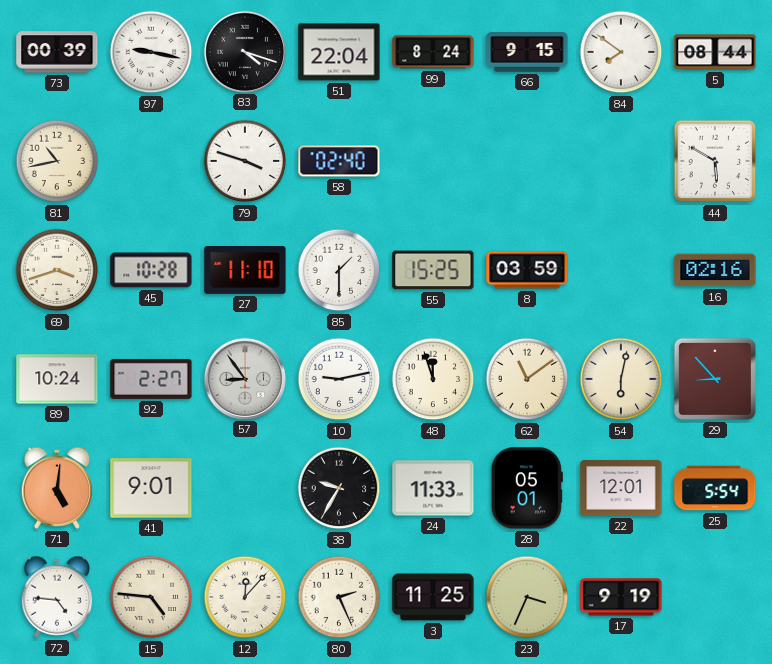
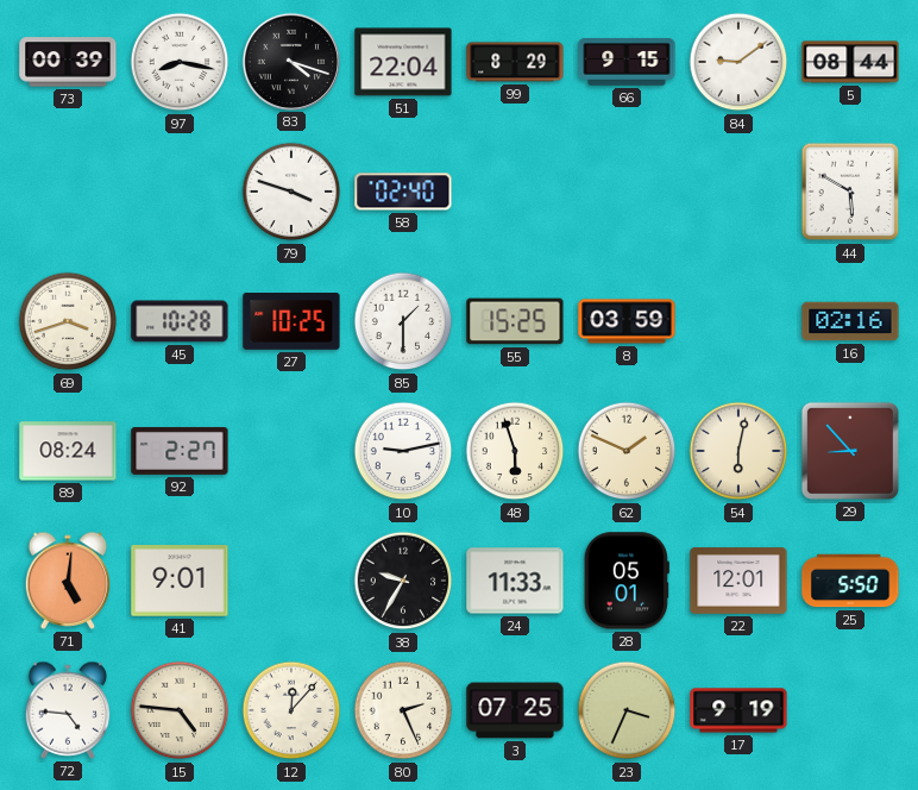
97: 9:17 -> 8:17 (180, 62)
99: 8:24 -> 8:29 (515, 62)
84: 7:51 -> 9:09 (738, 62)
81: 10:43 -> none (57, 161)
27: 11:10 -> 10:25 (291, 322)
89: 10:24 -> 08:24 (68, 451)
57: 8:54 -> none (244, 378)
48: 11:57 -> 5:57 (515, 451)
62: 11:09 -> 1:49 (627, 451)
25: 5:54 -> 5:50 (850, 581)
3: 11:25 -> 07:25 (515, 710)
